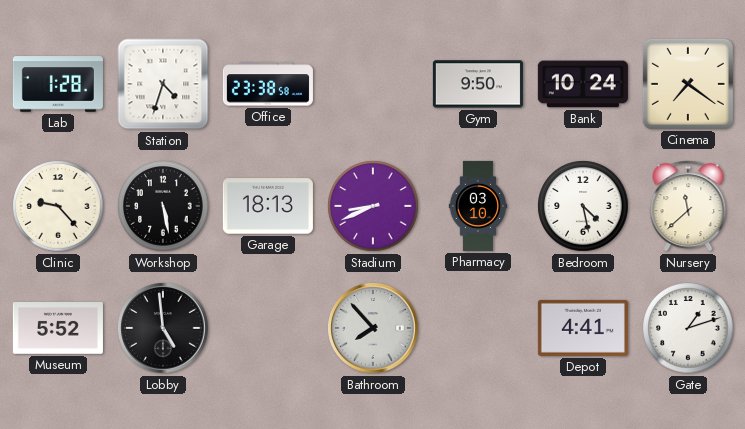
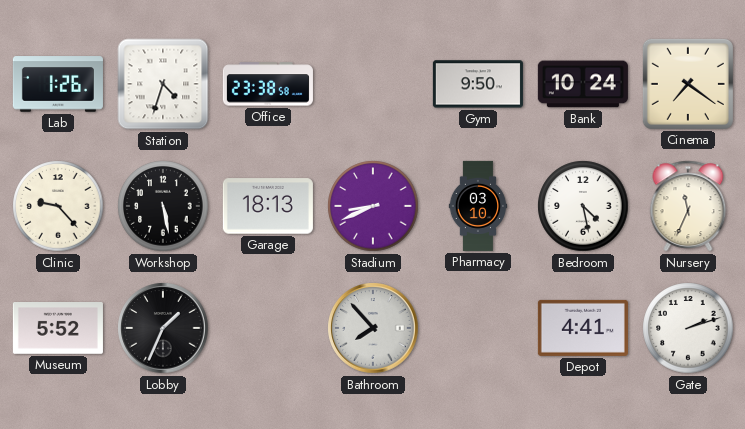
Lab: 1:28 -> 1:26 (58, 84)
Nursery: 11:38 -> 11:34 (688, 206)
Lobby: 4:59 -> 1:34 (163, 328)
Gate: 1:12 -> 2:12 (688, 328)
